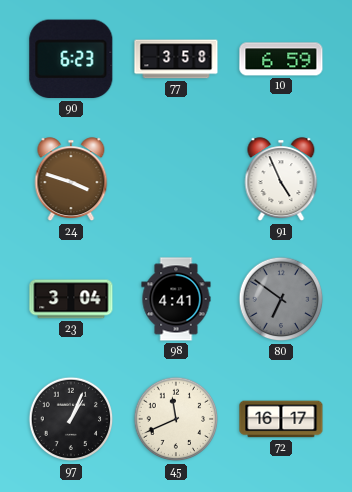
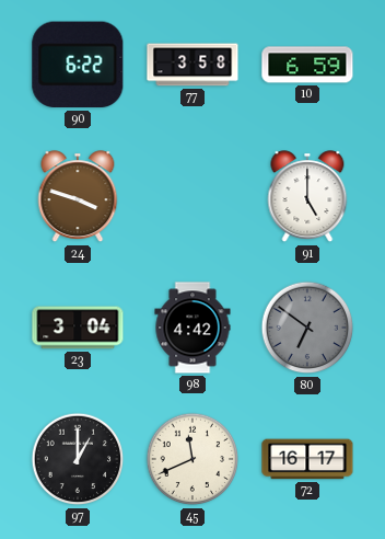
90: 6:23 -> 6:22 (78, 65)
91: 4:56 -> 5:00 (307, 197)
98: 4:41 -> 4:42 (192, 328)
97: 1:04 -> 1:00 (78, 459)
